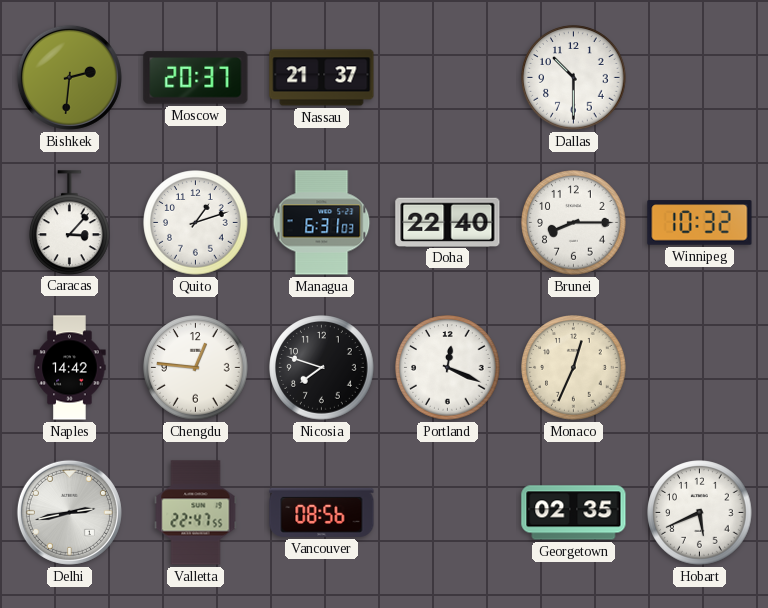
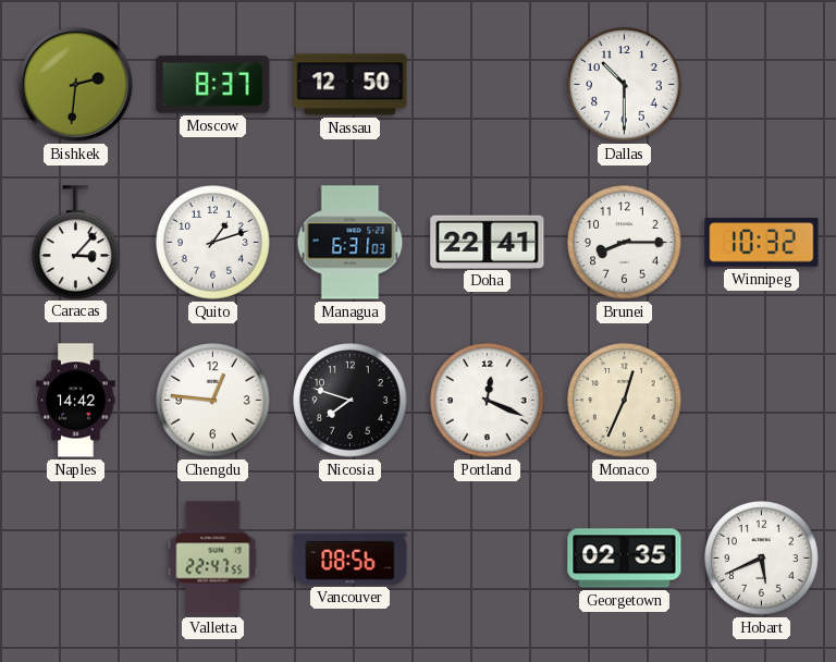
Moscow: 20:37 -> 8:37 (213, 85)
Nassau: 21:37 -> 12:50 (351, 85)
Doha: 22:40 -> 22:41 (488, 242)
Delhi: 2:43 -> none (69, 512)
